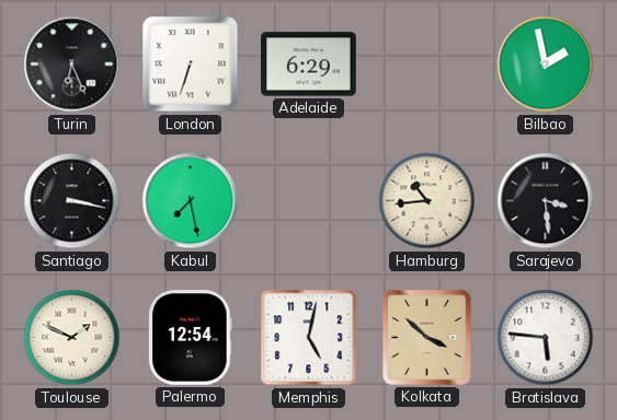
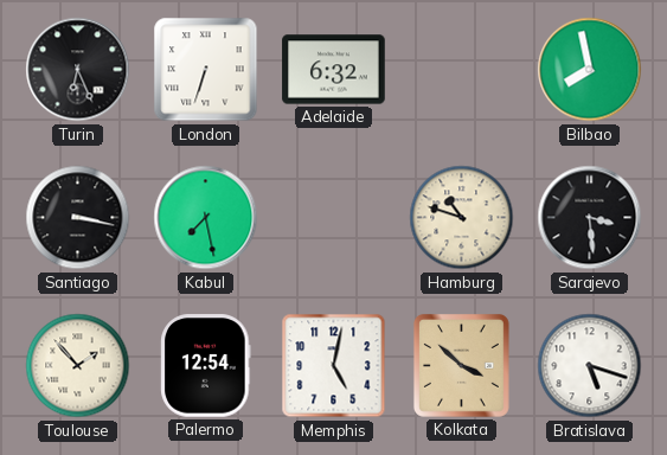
Adelaide: 6:29 -> 6:32 (334, 70)
Bilbao: 1:58 -> 7:58 (590, 70)
Hamburg: 10:44 -> 10:48 (462, 218)
Toulouse: 1:49 -> 1:53 (78, 366)
Bratislava: 5:46 -> 5:18 (590, 366)
